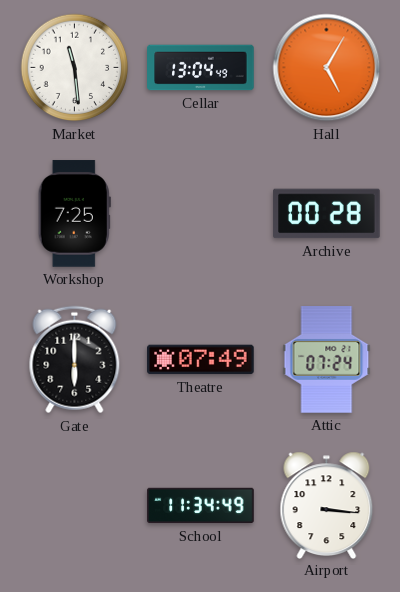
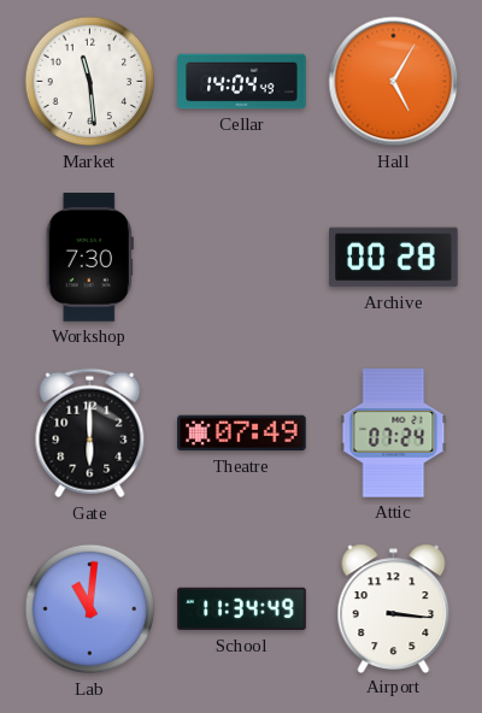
Cellar: 13:04 -> 14:04 (242, 82)
Workshop: 7:25 -> 7:30 (89, 258)
Lab: none -> 11:01 (90, 609)
